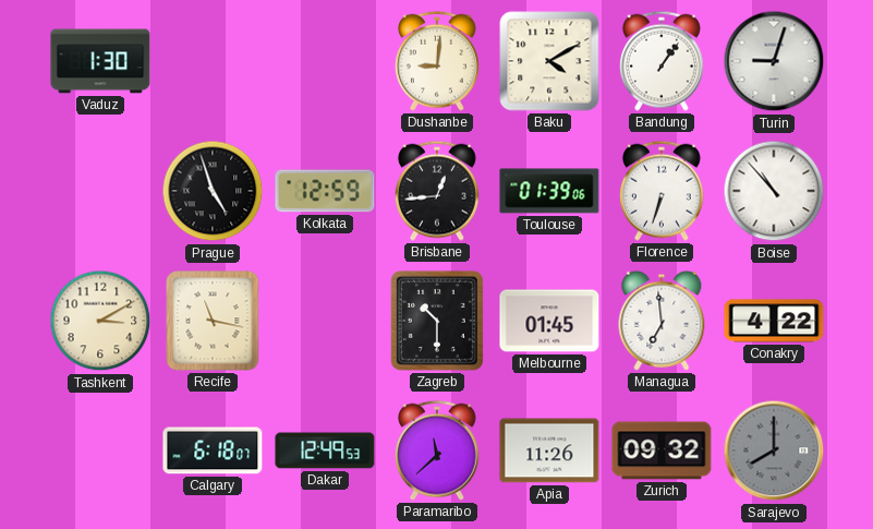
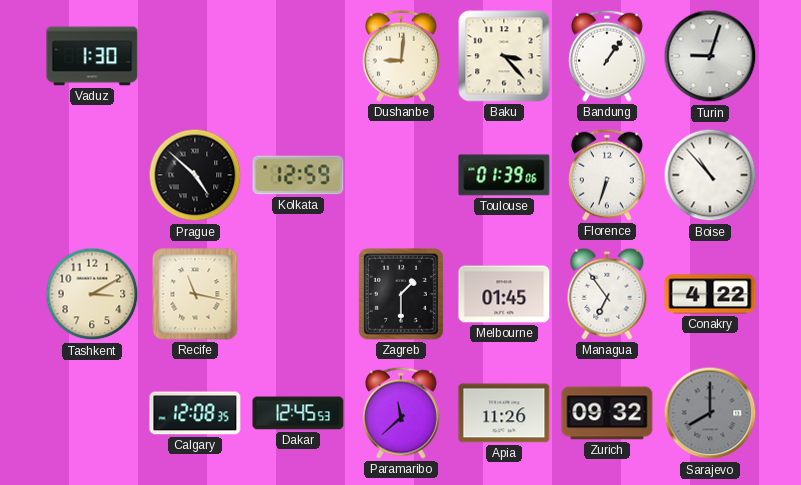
Baku: 4:10 -> 3:23 (504, 56)
Prague: 4:57 -> 4:52 (195, 175)
Brisbane: 12:44 -> none (437, 191)
Zagreb: 10:30 -> 1:30 (401, 294)
Managua: 6:59 -> 6:54 (607, 294)
Calgary: 6:18 -> 12:08 (195, 413)
Dakar: 12:49 -> 12:45 (298, 413)
